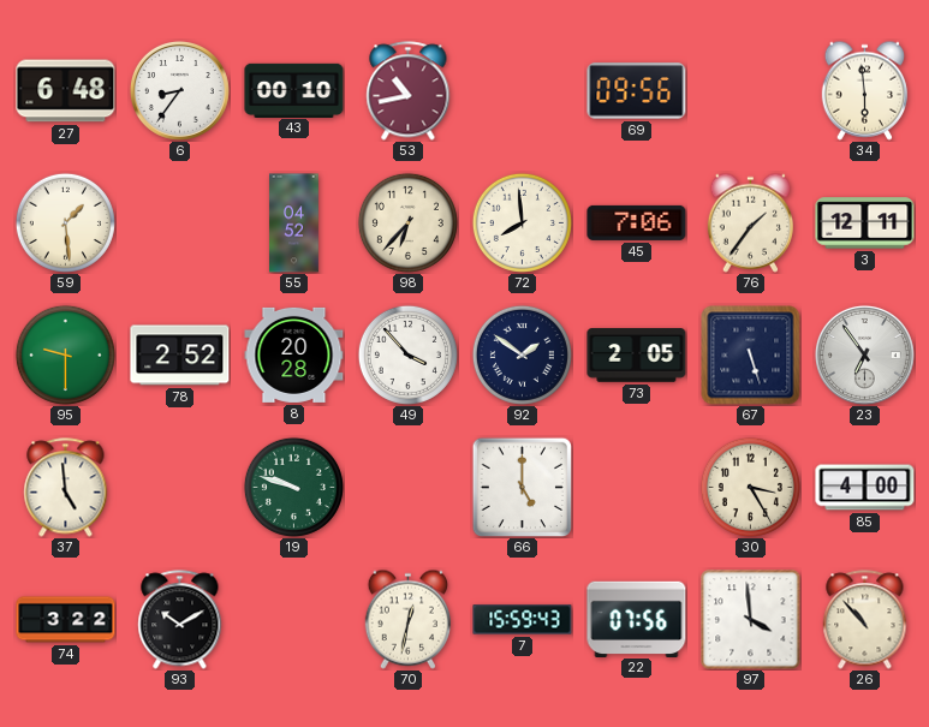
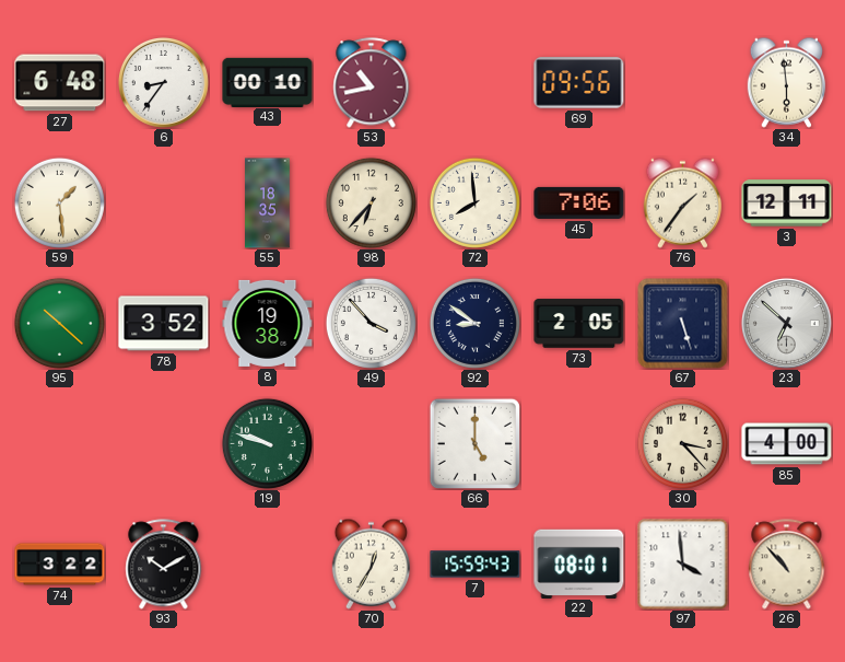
55: 04:52 -> 18:35 (268, 204)
95: 9:30 -> 10:22 (59, 323)
78: 2:52 -> 3:52 (164, 324)
8: 20:28 -> 19:38 (268, 323)
92: 1:51 -> 8:51 (474, 323)
23: 6:54 -> 6:52 (786, 323)
37: 4:59 -> none (66, 488)
30: 3:25 -> 3:23 (682, 443)
70: 12:32 -> 12:35 (371, 564)
22: 07:56 -> 08:01 (579, 564)
